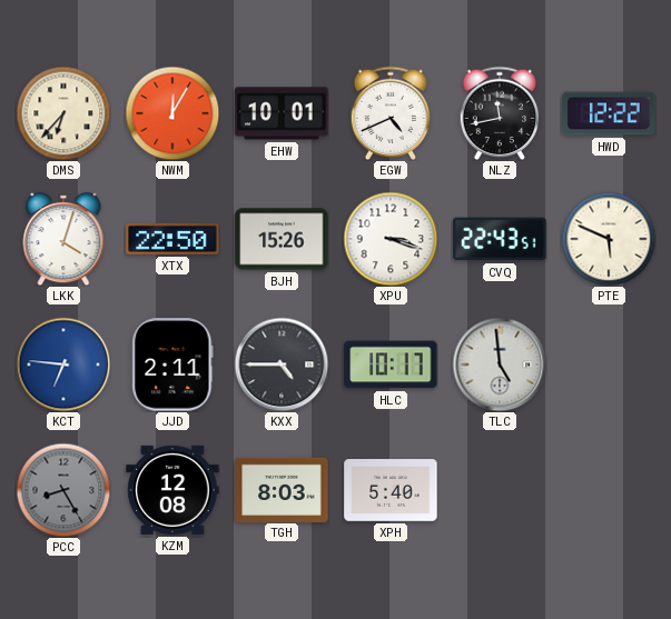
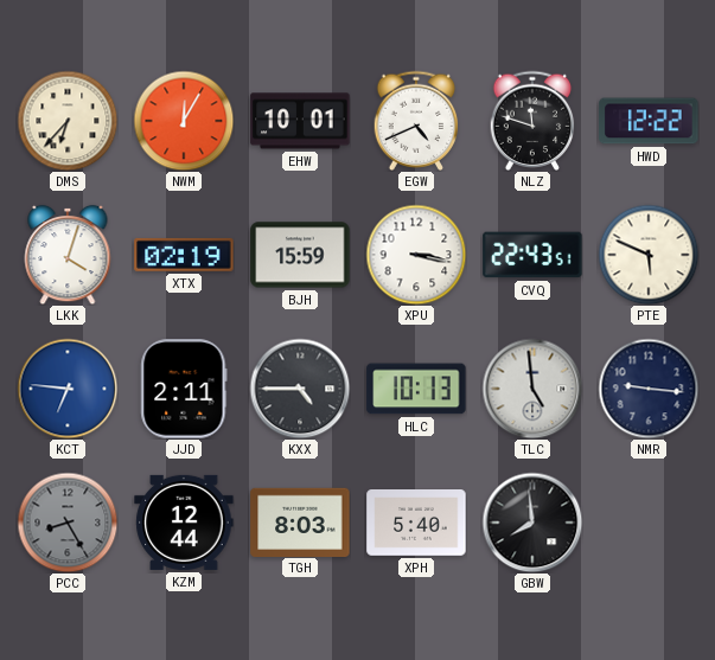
NLZ: 11:43 -> 11:48 (532, 121)
XTX: 22:50 -> 02:19 (184, 255)
BJH: 15:26 -> 15:59 (300, 255)
XPU: 3:18 -> 3:17 (416, 255)
HLC: 10:17 -> 10:13 (416, 389)
NMR: none -> 9:16 (649, 389)
KZM: 12:08 -> 12:44 (184, 523)
GBW: none -> 7:59 (532, 523)
